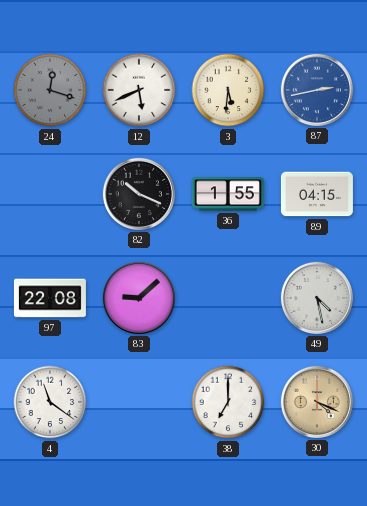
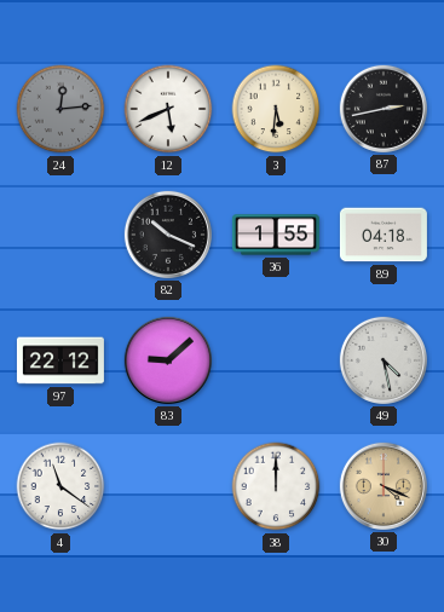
24: 12:18 -> 12:14 (60, 109)
87 dial: blue -> black (384, 109)
89: 04:15 -> 04:18 (384, 235)
97: 22:08 -> 22:12 (60, 360)
38: 7:00 -> 12:00 (276, 486)
